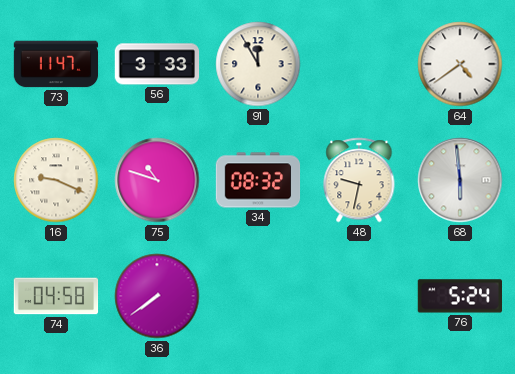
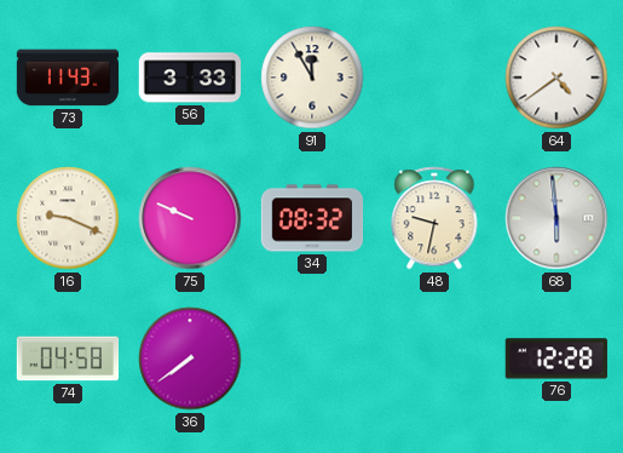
73: 11:47 -> 11:43 (68, 78)
75: 10:48 -> 9:49 (190, 218)
76: 5:24 -> 12:28 (555, 359)
